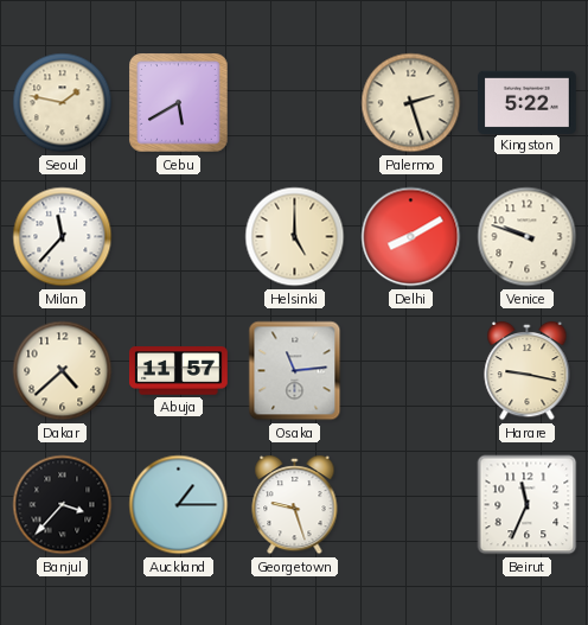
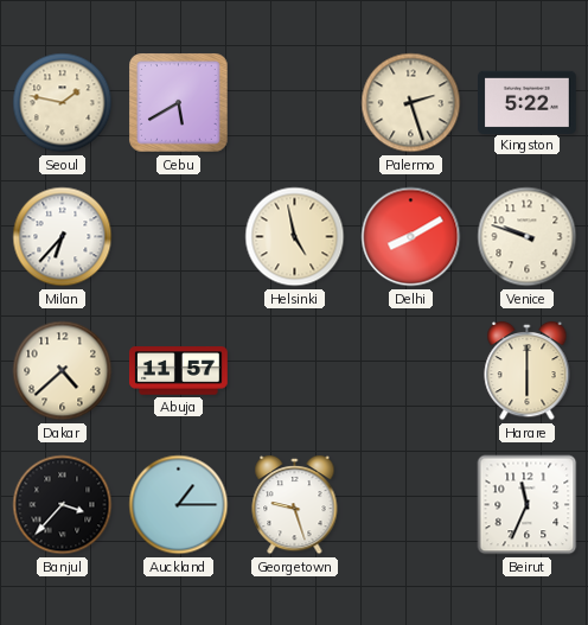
Milan: 11:37 -> 6:37 (63, 237)
Helsinki: 5:00 -> 4:58 (295, 237)
Osaka: 11:14 -> none (295, 371)
Harare: 9:17 -> 6:00 (528, 371)
